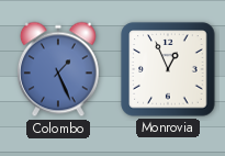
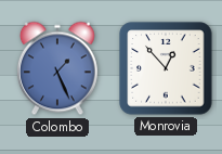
Monrovia: 12:56 -> 12:53 (166, 68)
